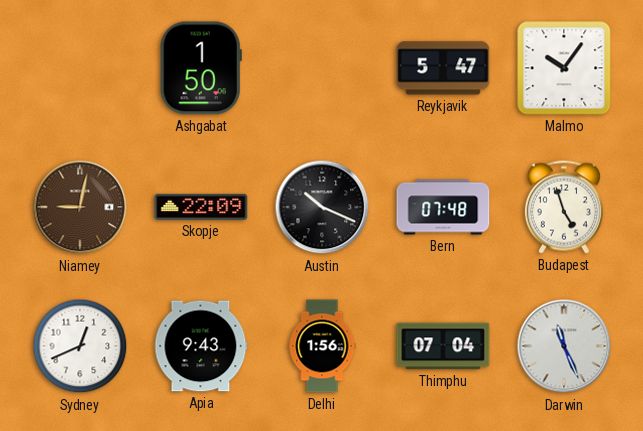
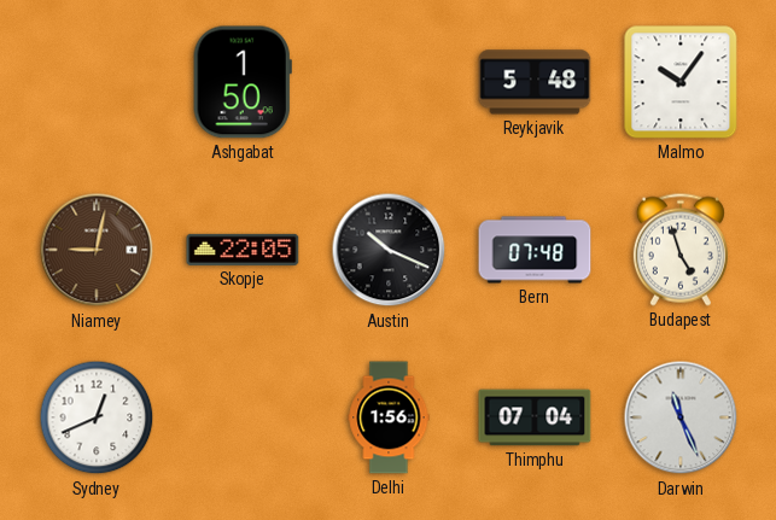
Reykjavik: 5:47 -> 5:48 (535, 82)
Skopje: 22:09 -> 22:05 (243, 250)
Apia: 9:43 -> none (201, 346)
